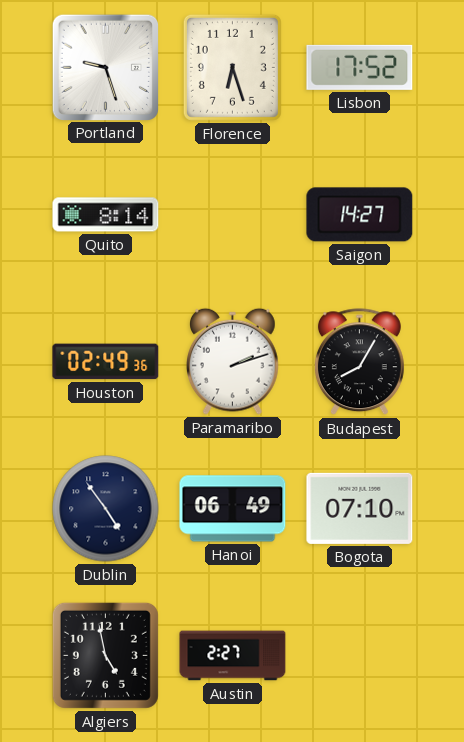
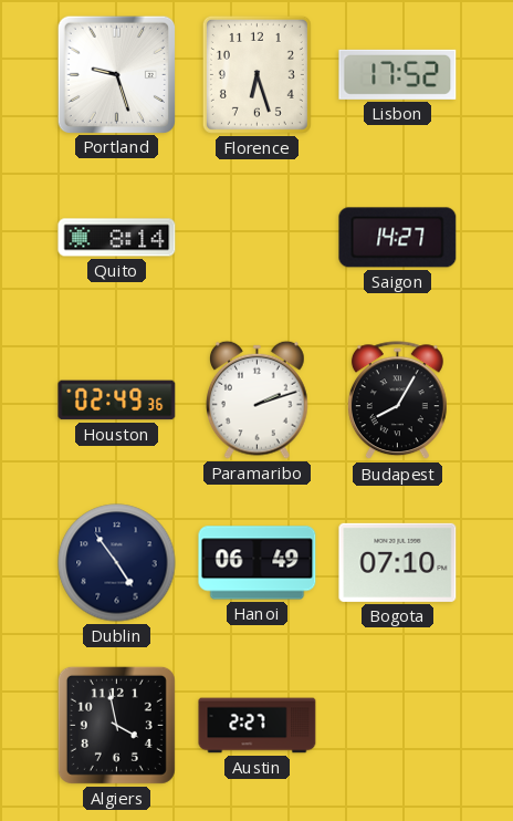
Algiers: 4:58 -> 3:58 (116, 725)
